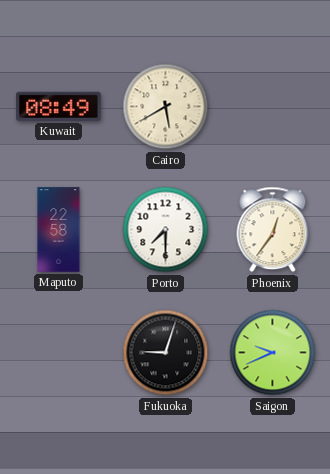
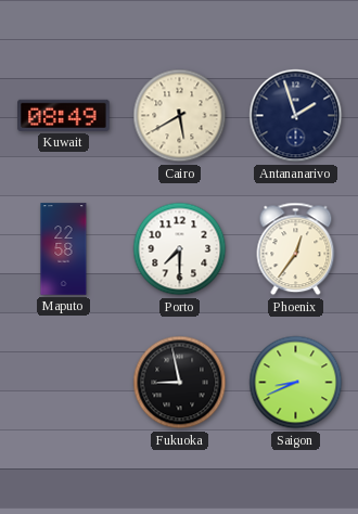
Antananarivo: none -> 1:57 (296, 116)
Fukuoka: 9:03 -> 8:58 (180, 383)
Saigon: 9:41 -> 8:41 (296, 383)
